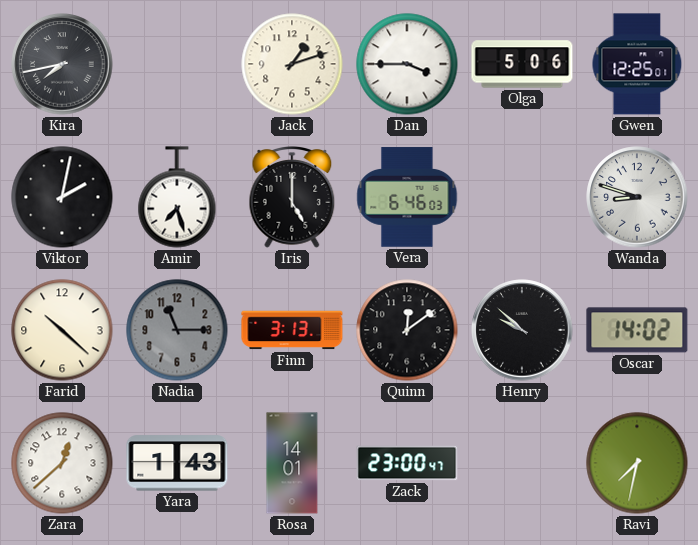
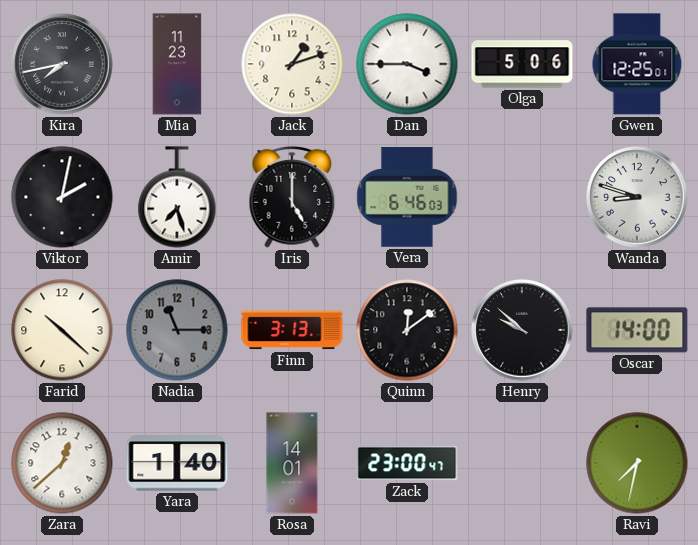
Mia: none -> 11:23 (177, 64)
Oscar: 14:02 -> 14:00 (637, 330)
Yara: 1:43 -> 1:40 (177, 463)
